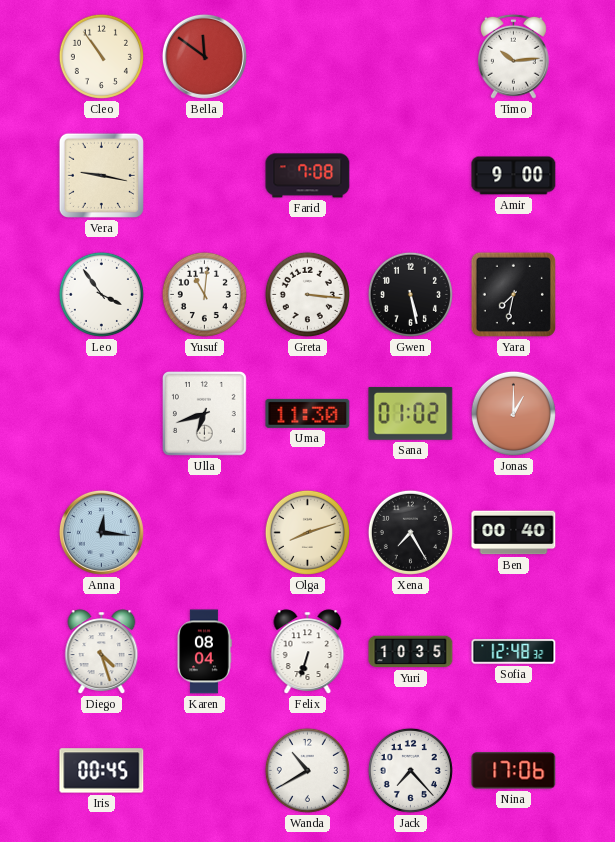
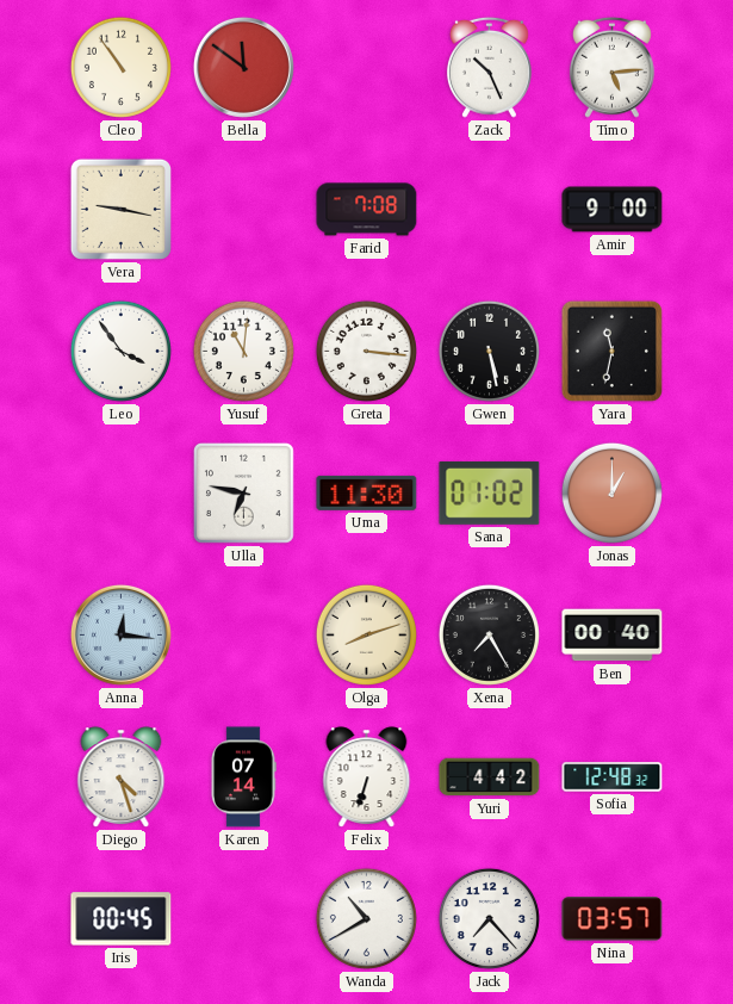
Zack: none -> 10:26 (489, 67)
Timo: 10:14 -> 5:14 (611, 67)
Yara: 7:32 -> 11:32 (611, 351)
Ulla: 6:42 -> 6:47 (243, 492)
Karen: 08:04 -> 07:14 (243, 777)
Yuri: 10:35 -> 4:42 (490, 777)
Nina: 17:06 -> 03:57 (613, 919)
